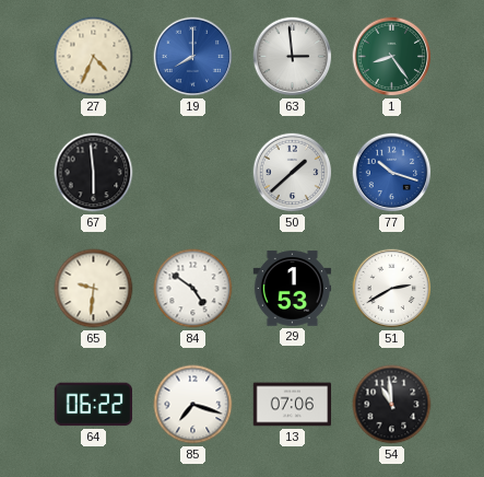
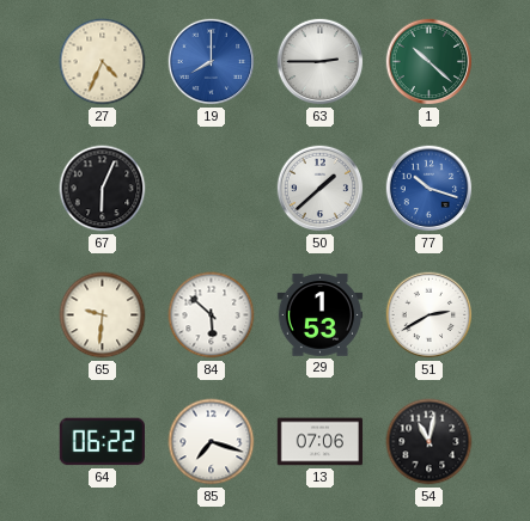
63: 2:59 -> 2:45 (321, 62)
1: 8:24 -> 10:22 (430, 62)
67: 5:59 -> 6:04 (103, 189)
84: 4:51 -> 5:52 (212, 315)
54: 10:59 -> 11:02 (430, 442)
